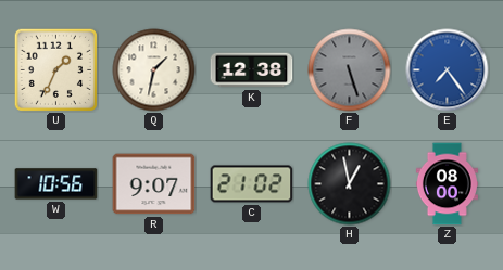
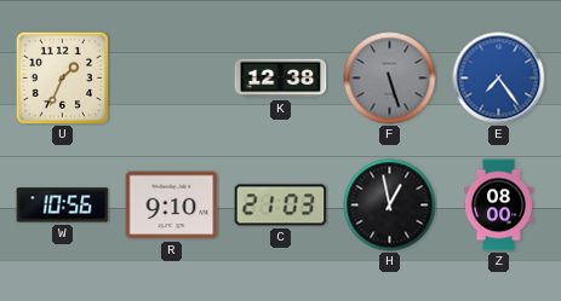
Q: 1:32 -> none (154, 70)
R: 9:07 -> 9:10 (172, 206)
C: 21:02 -> 21:03 (281, 206)
